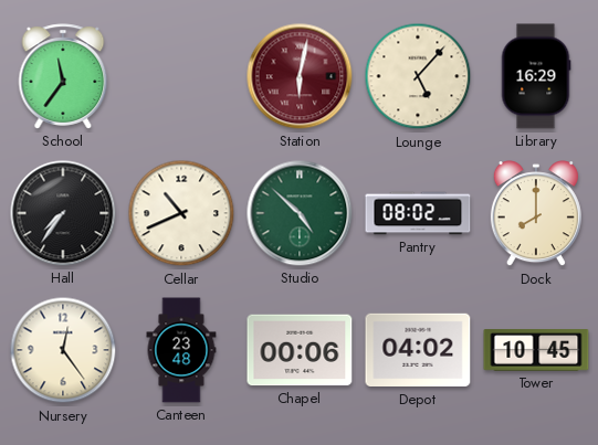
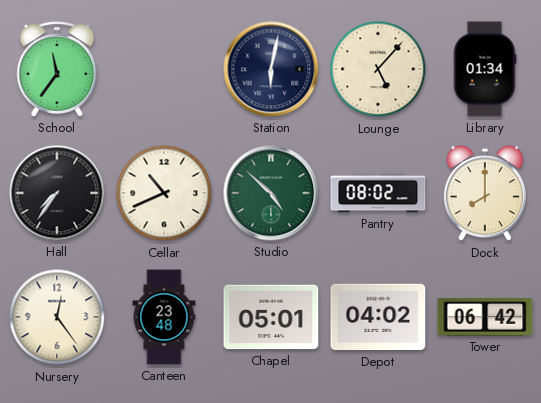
Station dial: burgundy -> navy (271, 69)
Library: 16:29 -> 01:34 (485, 69)
Chapel: 00:06 -> 05:01 (271, 317)
Tower: 10:45 -> 06:42 (485, 317)
